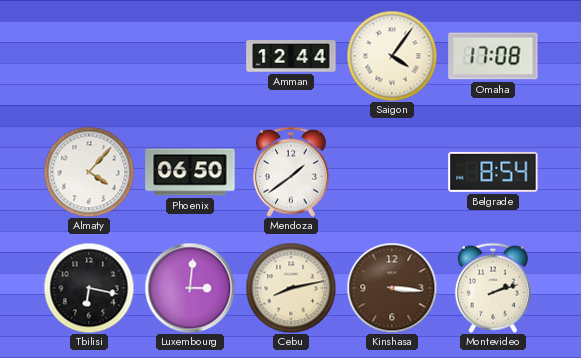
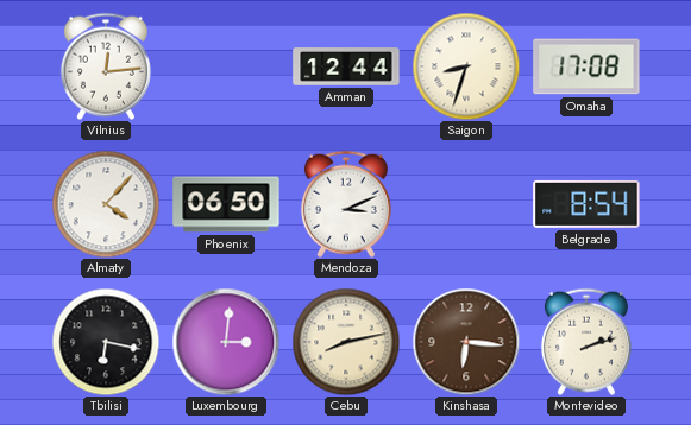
Vilnius: none -> 12:14 (106, 66)
Saigon: 4:06 -> 8:33 (466, 66)
Mendoza: 1:39 -> 3:11 (346, 204)
Kinshasa: 3:16 -> 6:16 (466, 342)
